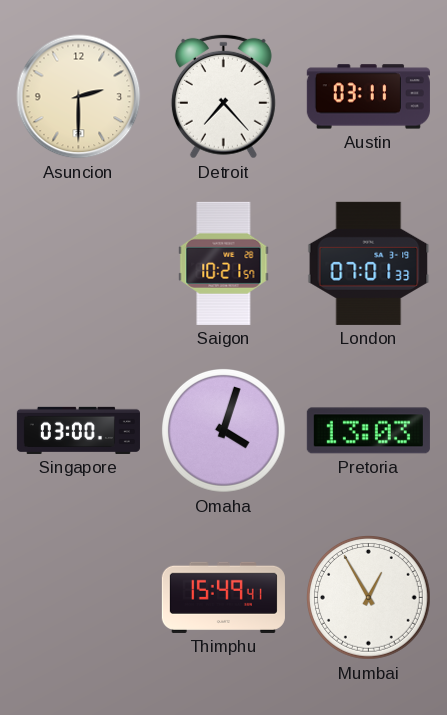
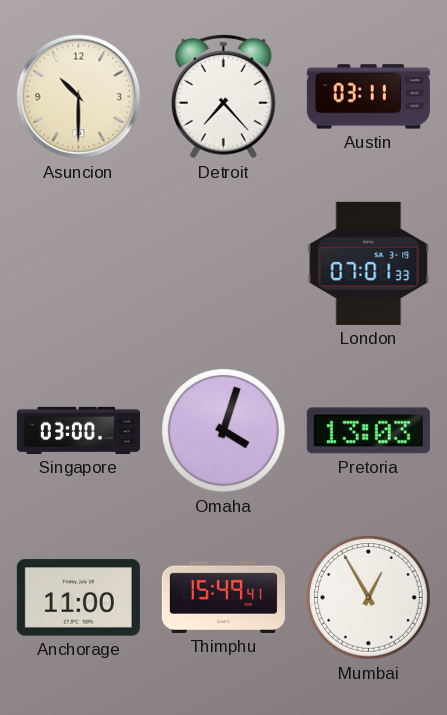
Asuncion: 2:30 -> 10:30 (79, 97)
Saigon: 10:21 -> none (224, 263)
Anchorage: none -> 11:00 (78, 598)
